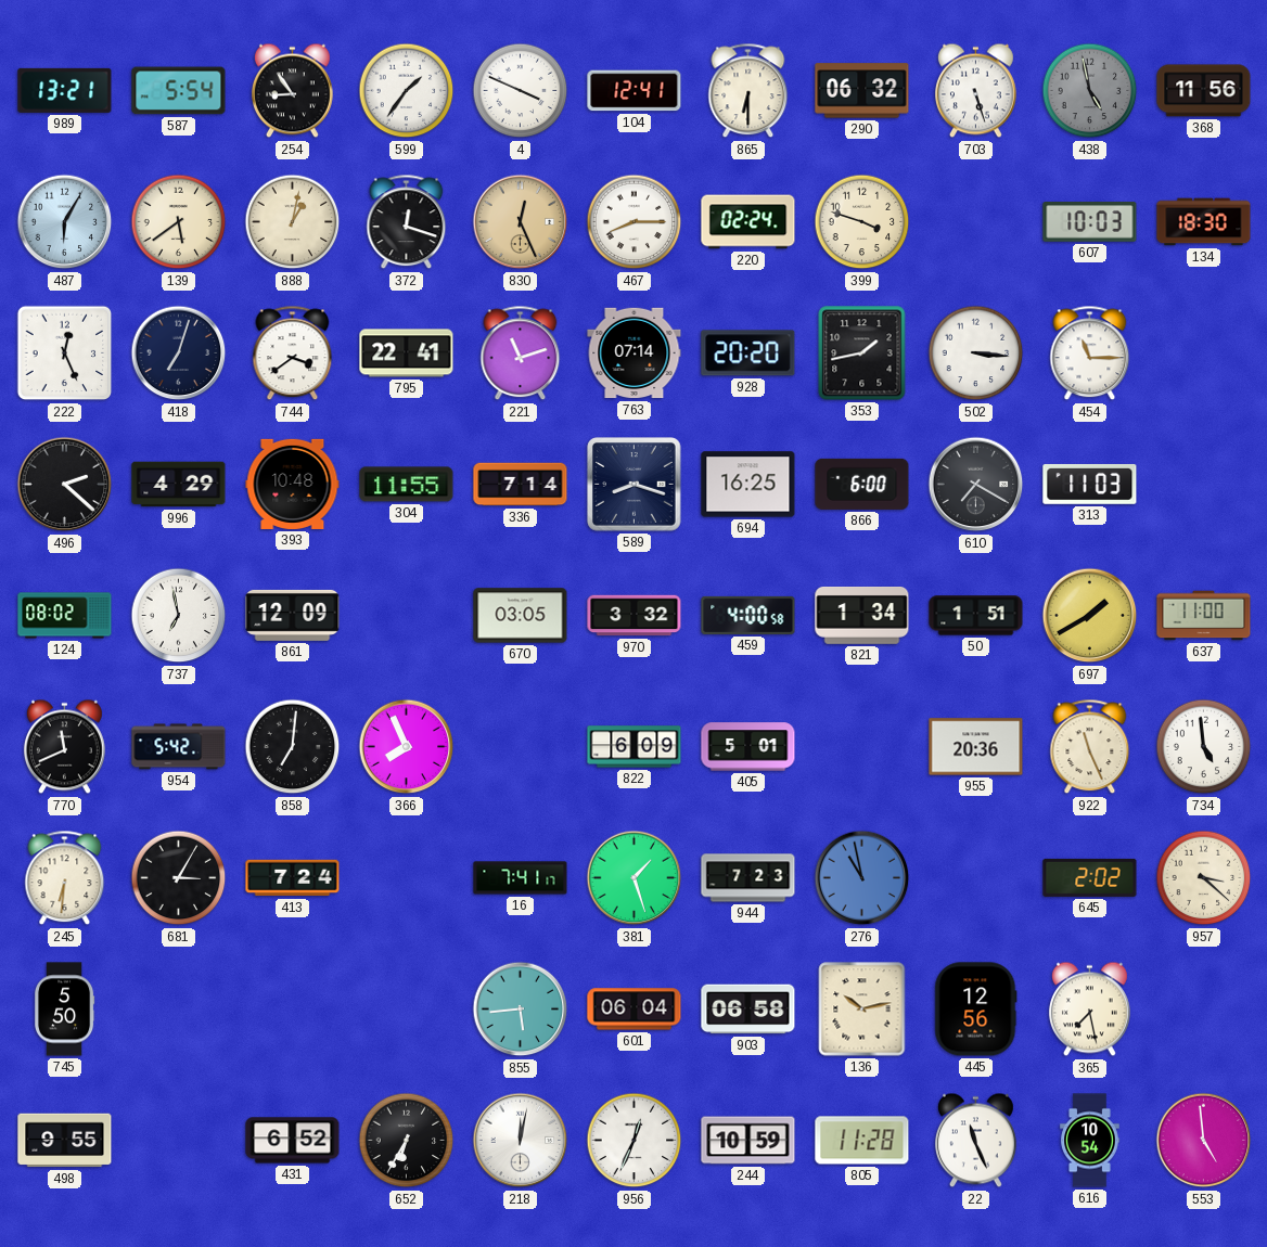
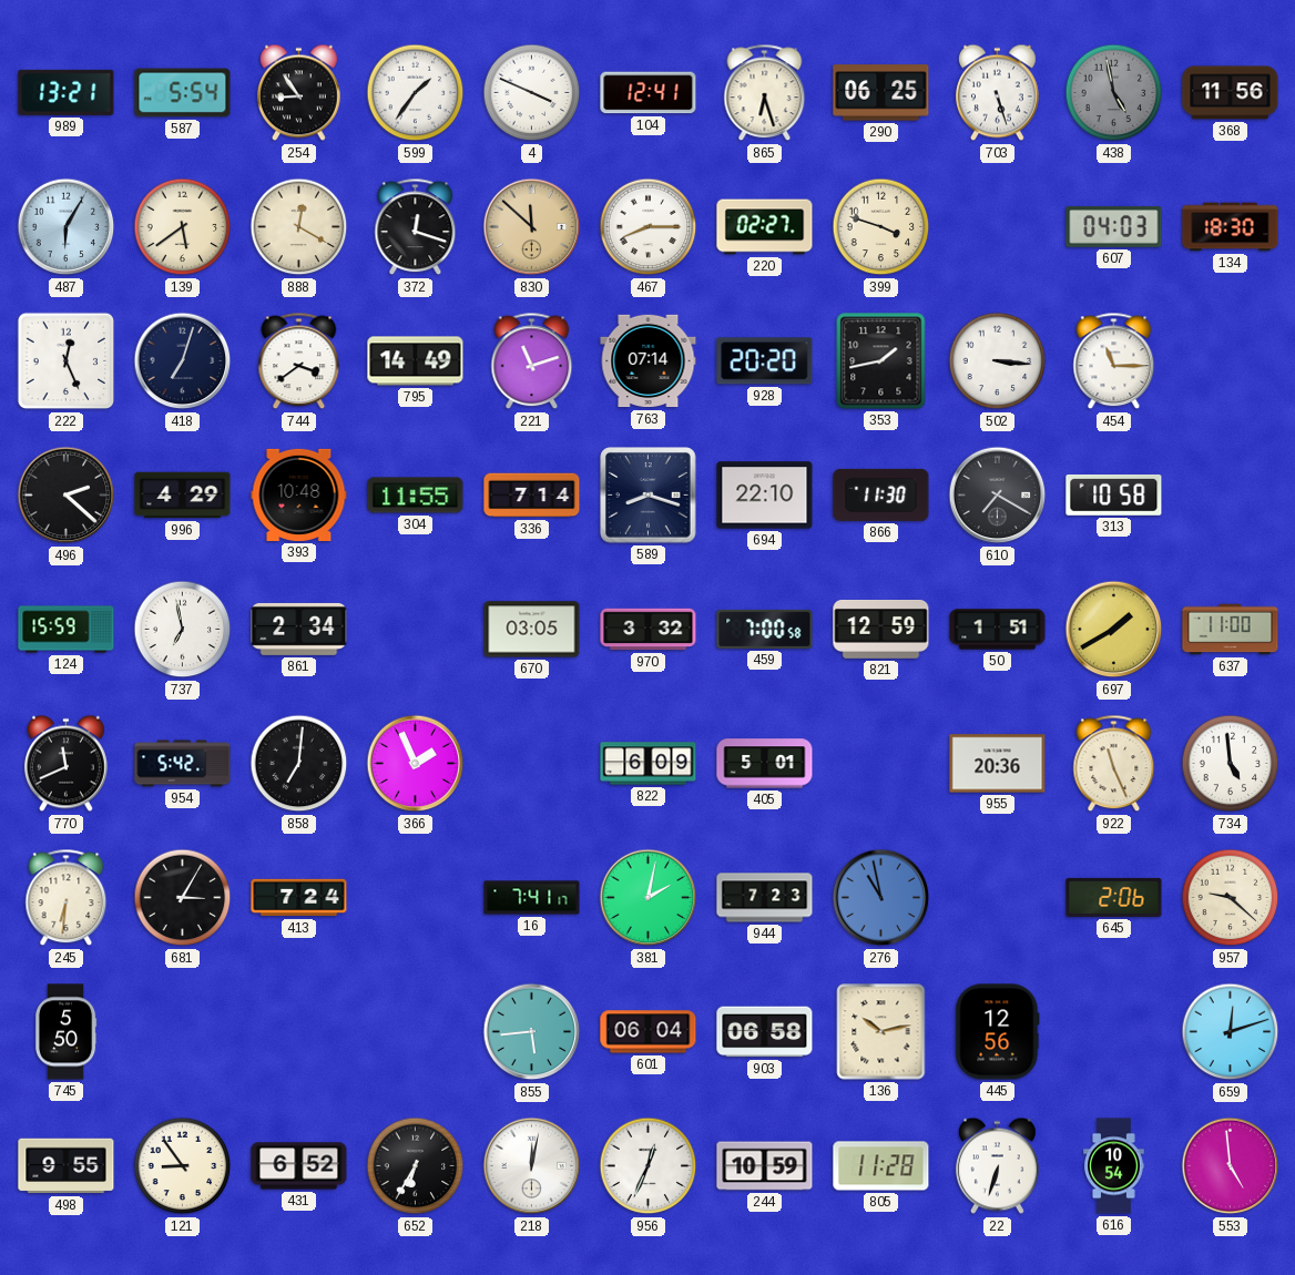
865: 6:30 -> 6:27 (765, 93)
290: 06:32 -> 06:25 (881, 93)
888: 1:02 -> 12:20 (299, 227)
830: 12:26 -> 11:52 (532, 227)
220: 02:24 -> 02:27 (765, 227)
607: 10:03 -> 04:03 (1114, 227)
795: 22:41 -> 14:49 (416, 361)
694: 16:25 -> 22:10 (765, 496)
866: 6:00 -> 11:30 (881, 494)
313: 11:03 -> 10:58 (1114, 494)
124: 08:02 -> 15:59 (67, 630)
861: 12:09 -> 2:34 (299, 629)
459: 4:00 -> 7:00 (765, 629)
821: 1:34 -> 12:59 (881, 630)
366: 7:56 -> 1:56 (416, 764)
381: 1:27 -> 2:02 (649, 898)
645: 2:02 -> 2:06 (1114, 897)
957: 3:22 -> 9:22 (1231, 898)
365: 7:28 -> none (1089, 1010)
659: none -> 12:12 (1231, 1032)
121: none -> 8:54 (183, 1166)
22: 11:26 -> 6:33 (997, 1166)
